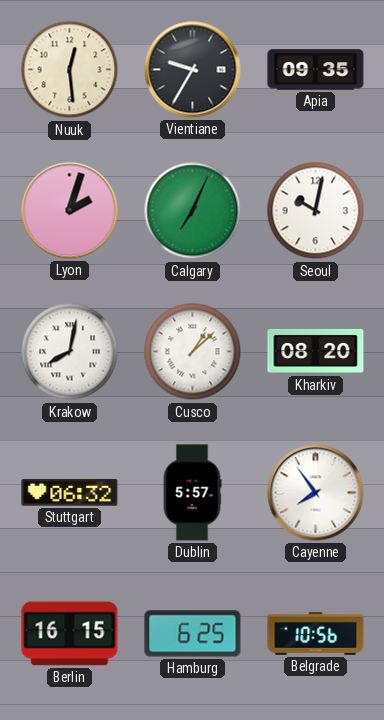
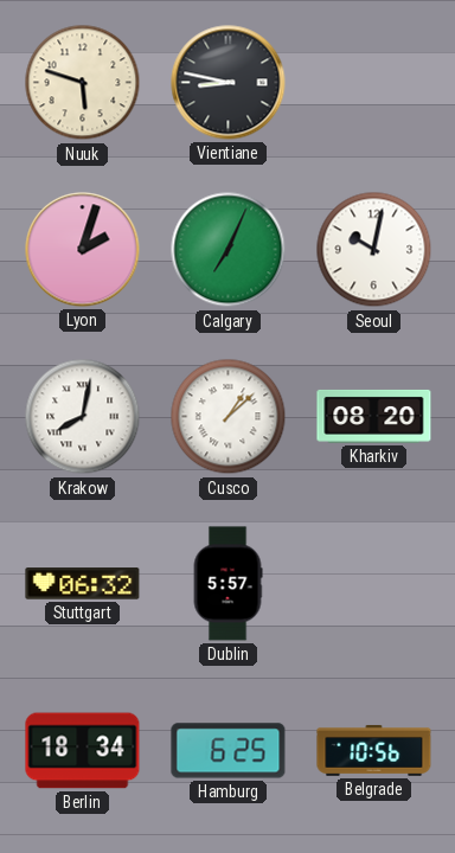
Nuuk: 12:29 -> 5:48 (83, 83)
Vientiane: 9:35 -> 8:47 (229, 83)
Apia: 09:35 -> none (316, 70)
Cayenne: 7:54 -> none (316, 493)
Berlin: 16:15 -> 18:34 (83, 751)
